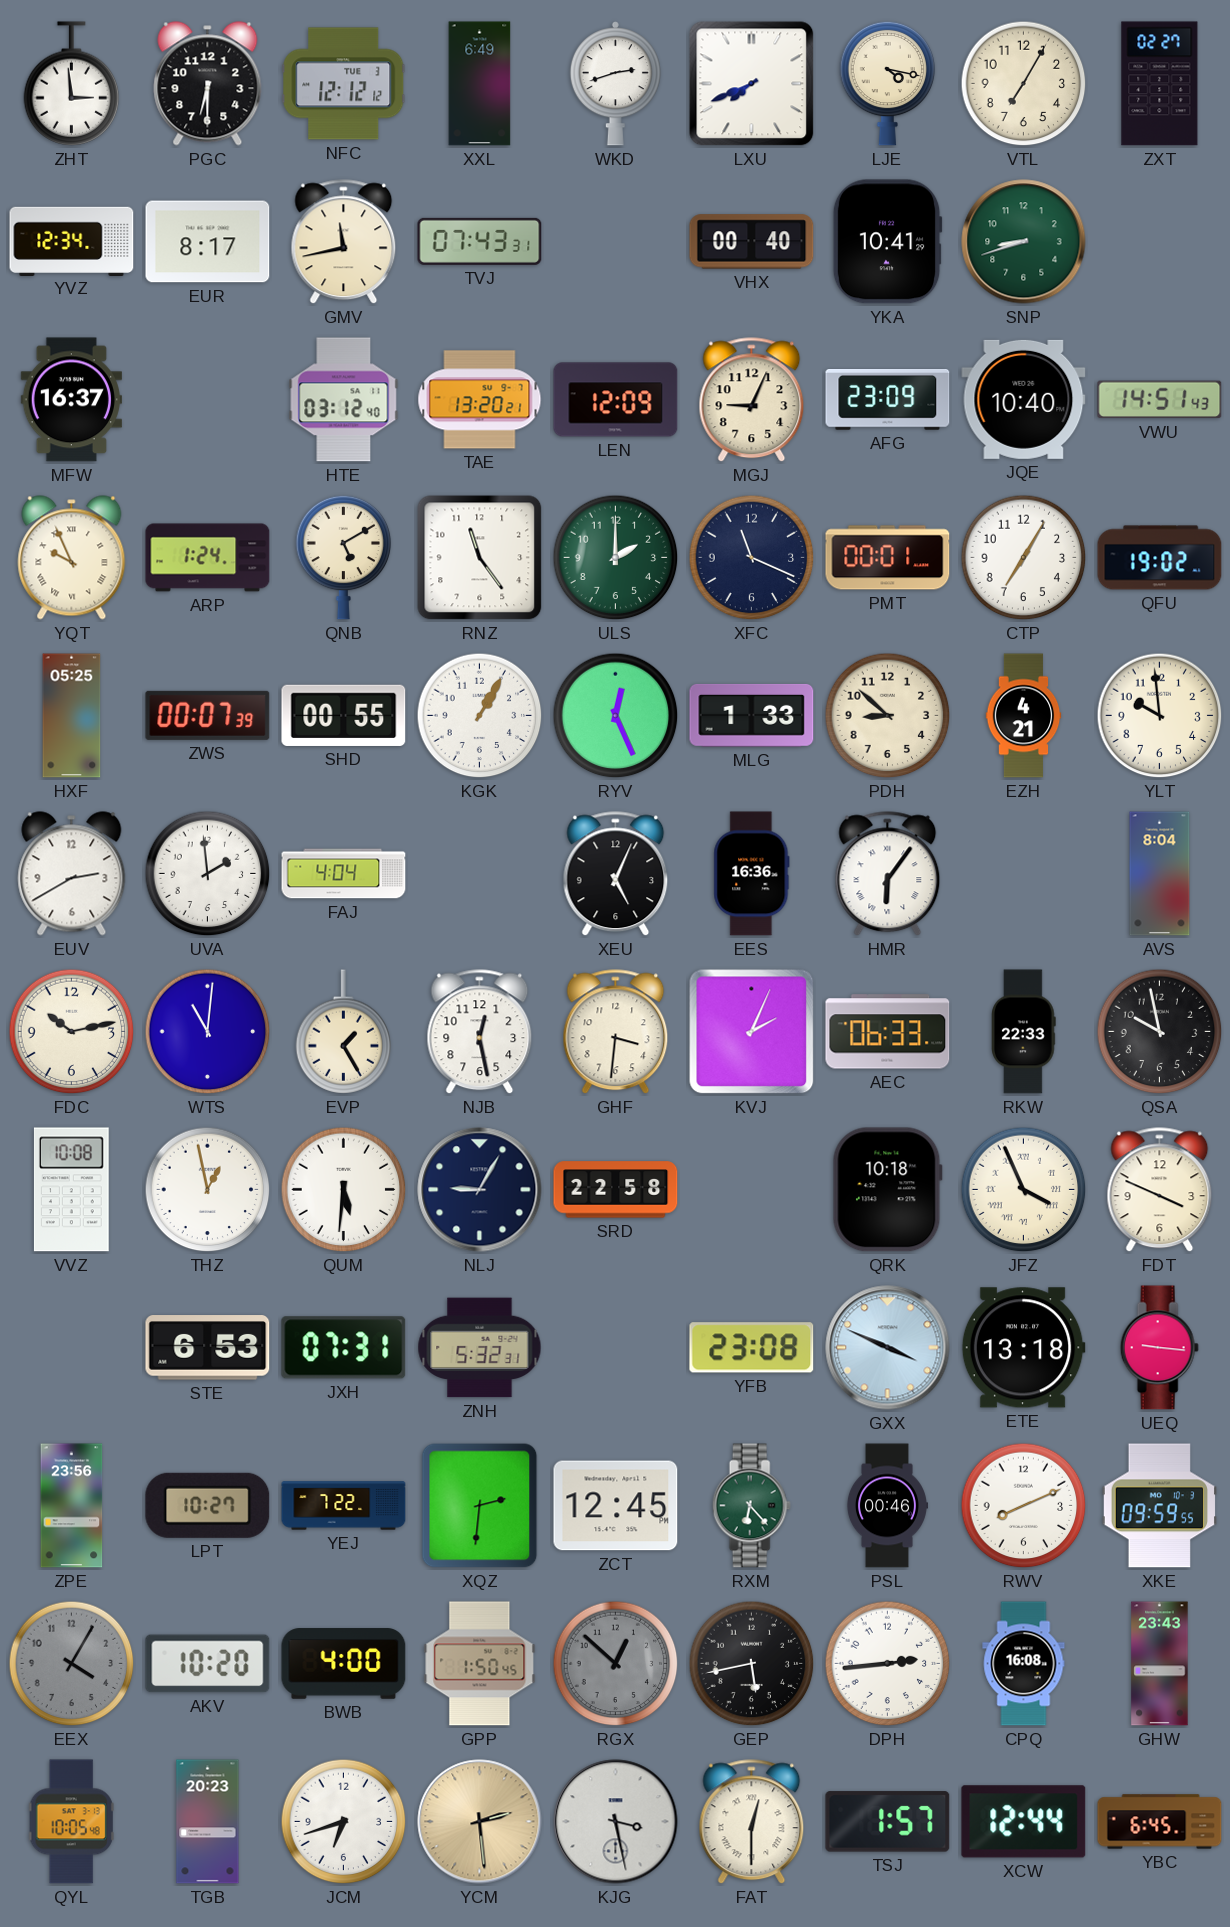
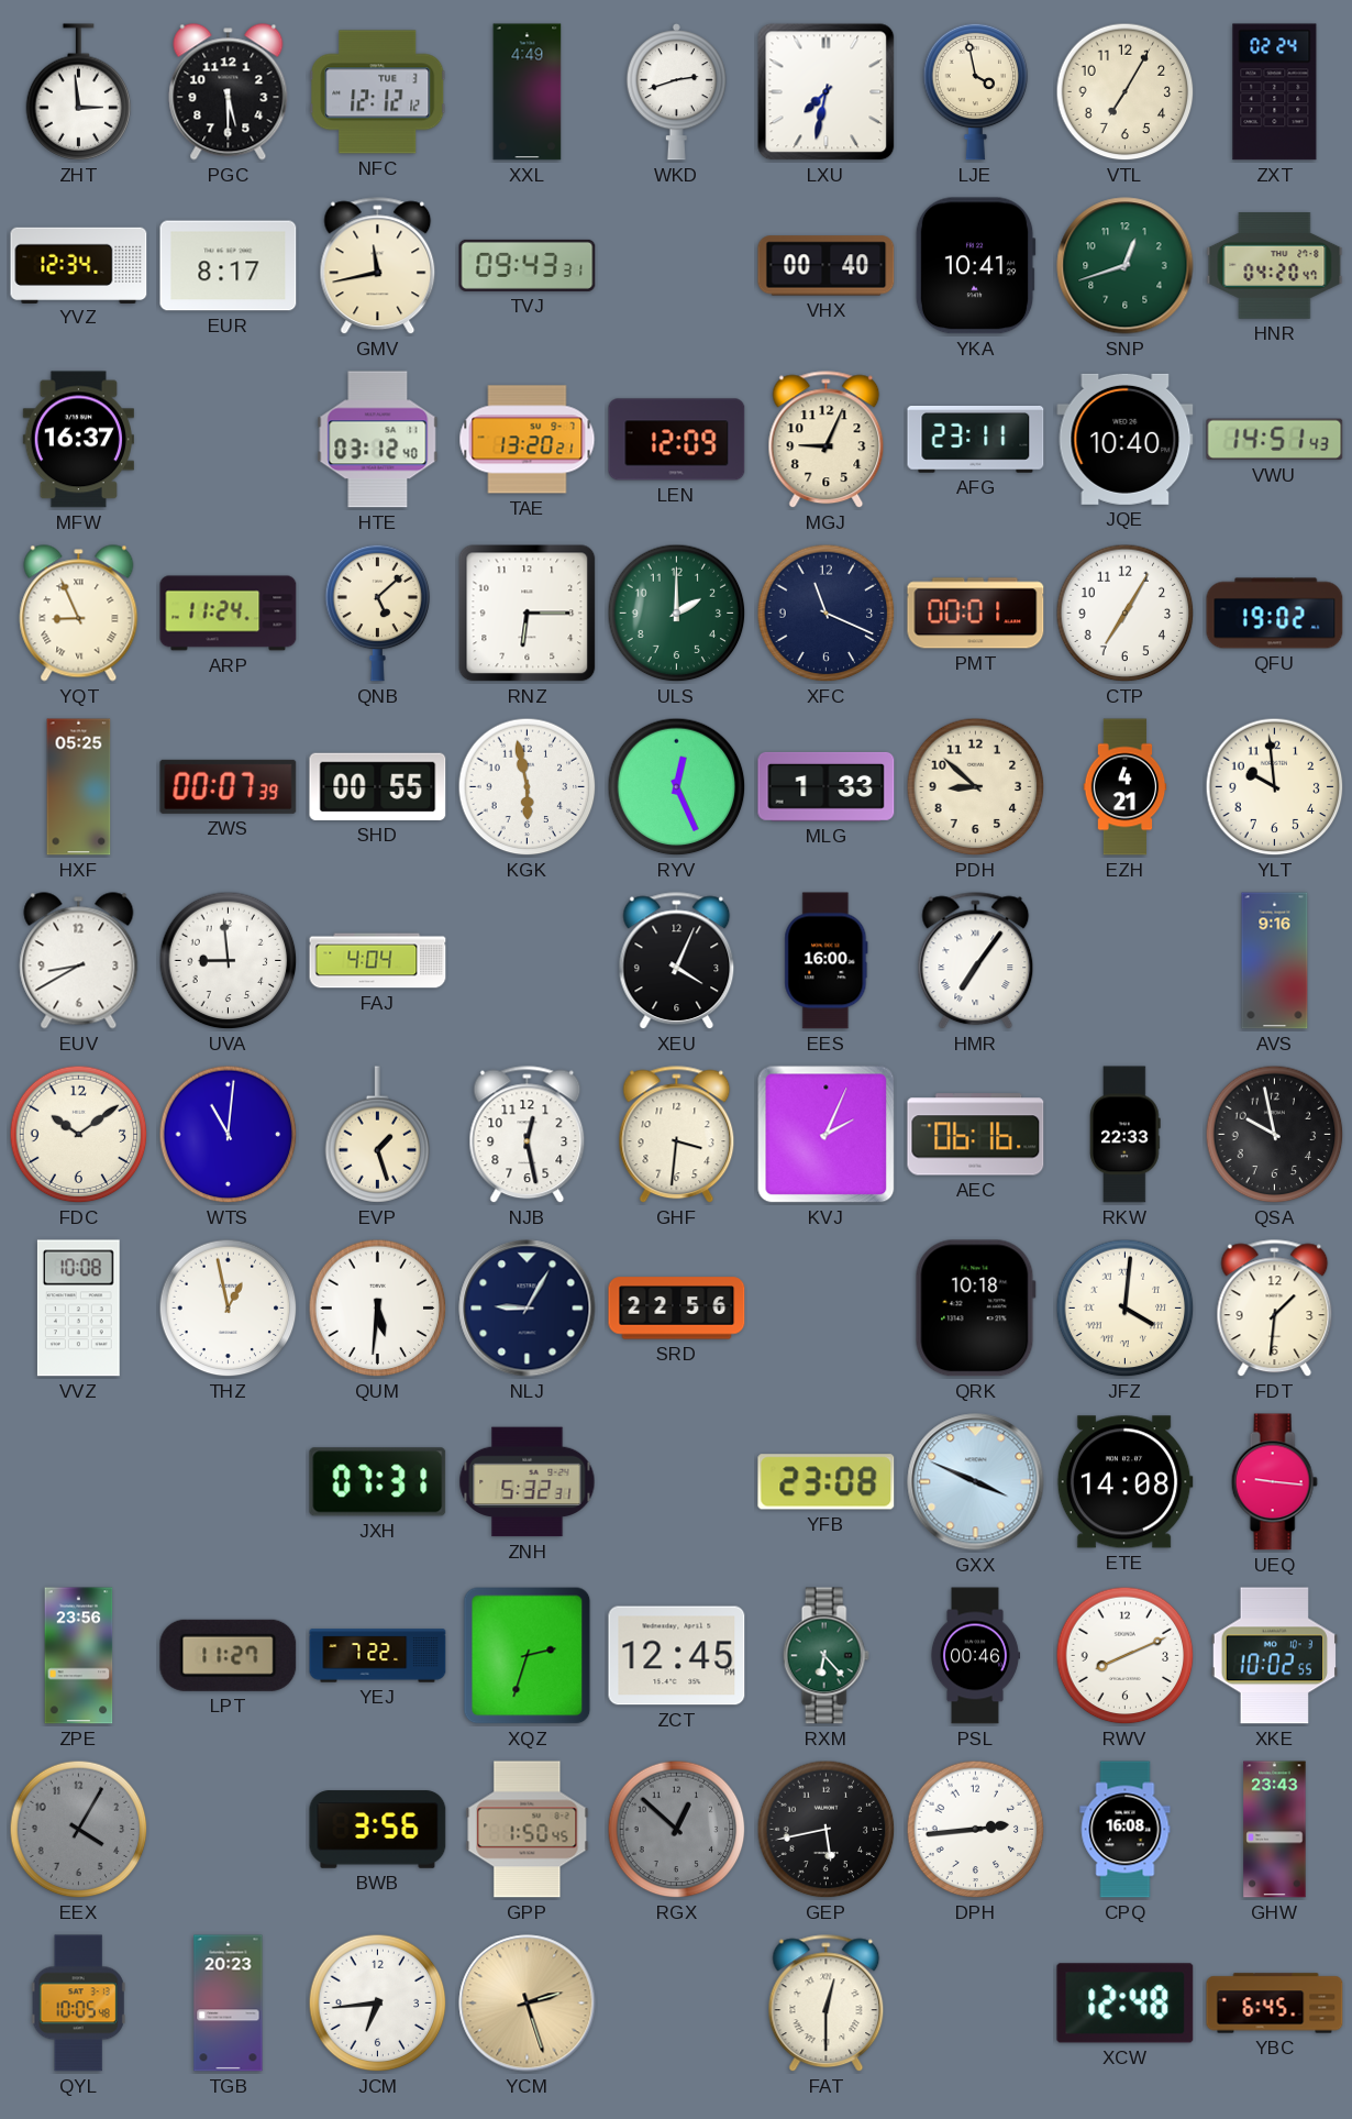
PGC: 6:30 -> 5:30 (229, 92)
XXL: 6:49 -> 4:49 (528, 92)
LXU: 7:41 -> 7:32 (827, 92)
LJE: 4:17 -> 3:58 (976, 91)
ZXT: 02:27 -> 02:24 (1275, 92)
TVJ: 07:43 -> 09:43 (528, 265)
SNP: 8:42 -> 12:42 (1126, 266)
HNR: none -> 04:20 (1275, 266)
AFG: 23:09 -> 23:11 (976, 440)
YQT: 9:56 -> 8:56 (79, 614)
ARP: 1:24 -> 11:24 (229, 614)
QNB: 5:10 -> 5:08 (378, 612)
RNZ: 11:24 -> 6:15 (528, 614)
KGK: 1:05 -> 5:58 (528, 787)
EUV: 2:40 -> 8:40 (79, 961)
UVA: 1:59 -> 8:59 (229, 961)
XEU: 5:04 -> 4:04 (677, 961)
EES: 16:36 -> 16:00 (827, 961)
HMR: 6:06 -> 7:06 (976, 961)
AVS: 8:04 -> 9:16 (1275, 961)
FDC: 10:13 -> 10:09 (79, 1135)
EVP: 1:25 -> 1:27 (378, 1135)
AEC: 06:33 -> 06:16 (976, 1135)
SRD: 22:58 -> 22:56 (677, 1309)
JFZ: 3:56 -> 4:01 (1126, 1309)
FDT: 3:49 -> 1:31 (1275, 1309)
STE: 6:53 -> none (208, 1348)
ETE: 13:18 -> 14:08 (1124, 1482)
LPT: 10:27 -> 11:27 (229, 1655)
XQZ: 2:31 -> 2:33 (528, 1656)
XKE: 09:59 -> 10:02 (1275, 1656)
AKV: 10:20 -> none (208, 1664)
BWB: 4:00 -> 3:56 (378, 1830)
JCM: 6:42 -> 6:44 (378, 2004)
YCM: 2:29 -> 2:27 (528, 2004)
KJG: 3:28 -> none (616, 1822)
TSJ: 1:57 -> none (888, 1822)
XCW: 12:44 -> 12:48 (1126, 2004)
